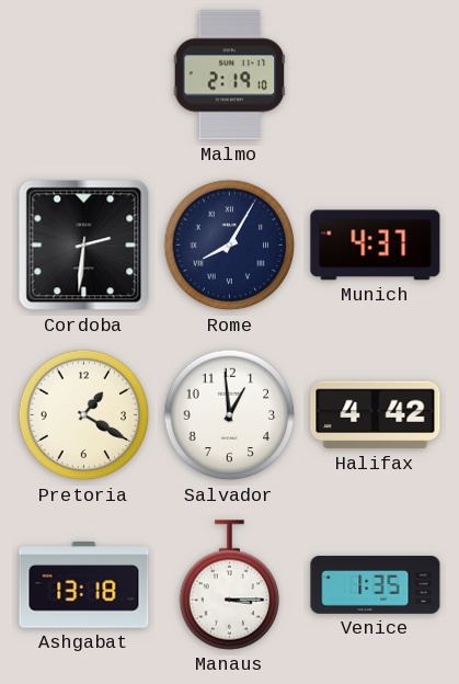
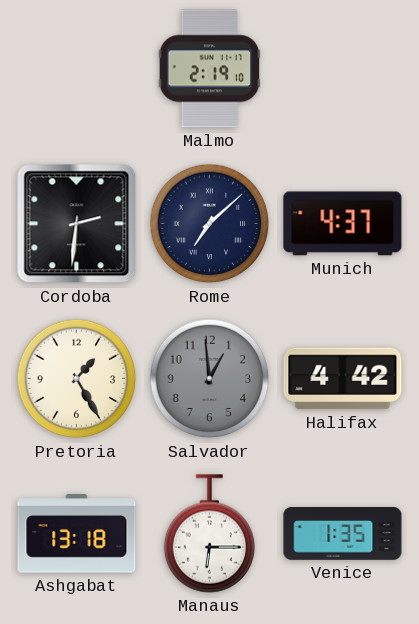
Rome: 8:05 -> 7:08 (210, 224)
Pretoria: 1:20 -> 1:25 (77, 379)
Salvador dial: white -> grey (210, 379)
Manaus: 3:15 -> 6:15 (210, 534)
